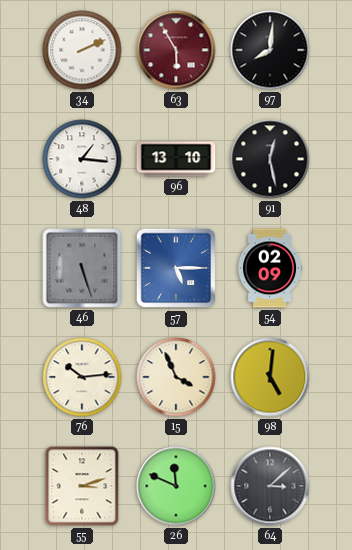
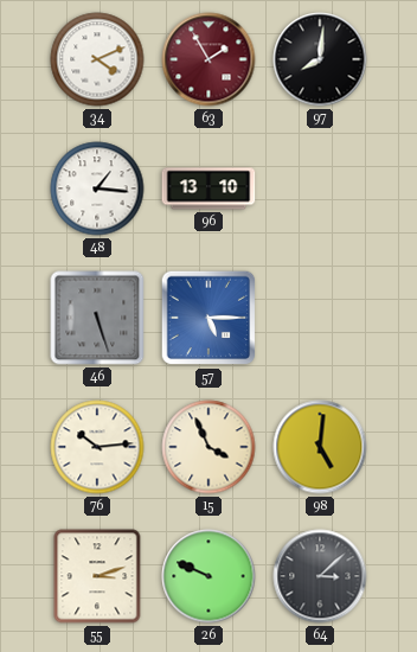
34: 2:11 -> 4:11 (97, 59)
63: 5:55 -> 1:55 (208, 59)
91: 12:28 -> none (270, 159)
54: 02:09 -> none (271, 268)
26: 11:49 -> 9:49 (208, 576)
